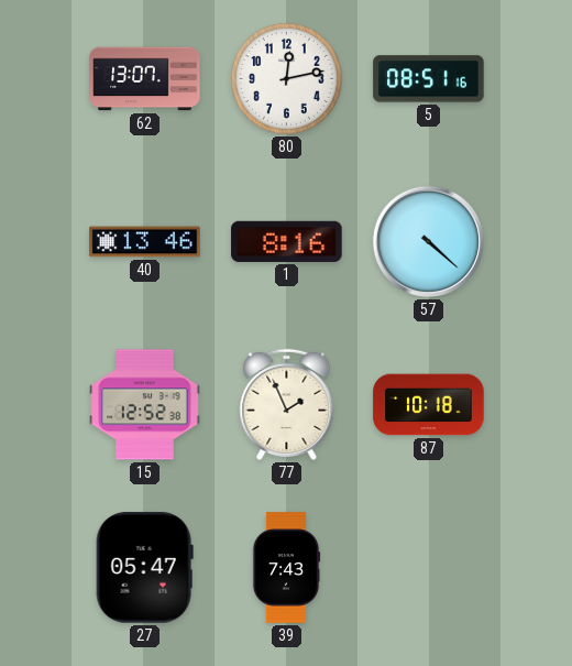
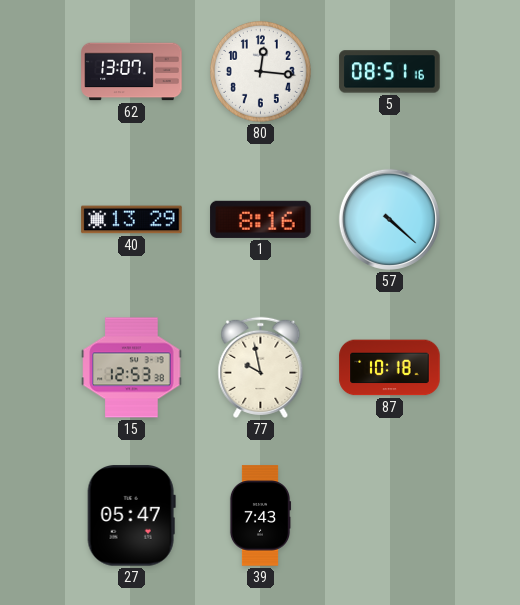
80: 12:13 -> 12:16 (260, 71)
40: 13:46 -> 13:29 (132, 220)
15: 12:52 -> 12:53 (132, 368)
77: 1:56 -> 9:58 (261, 367)
